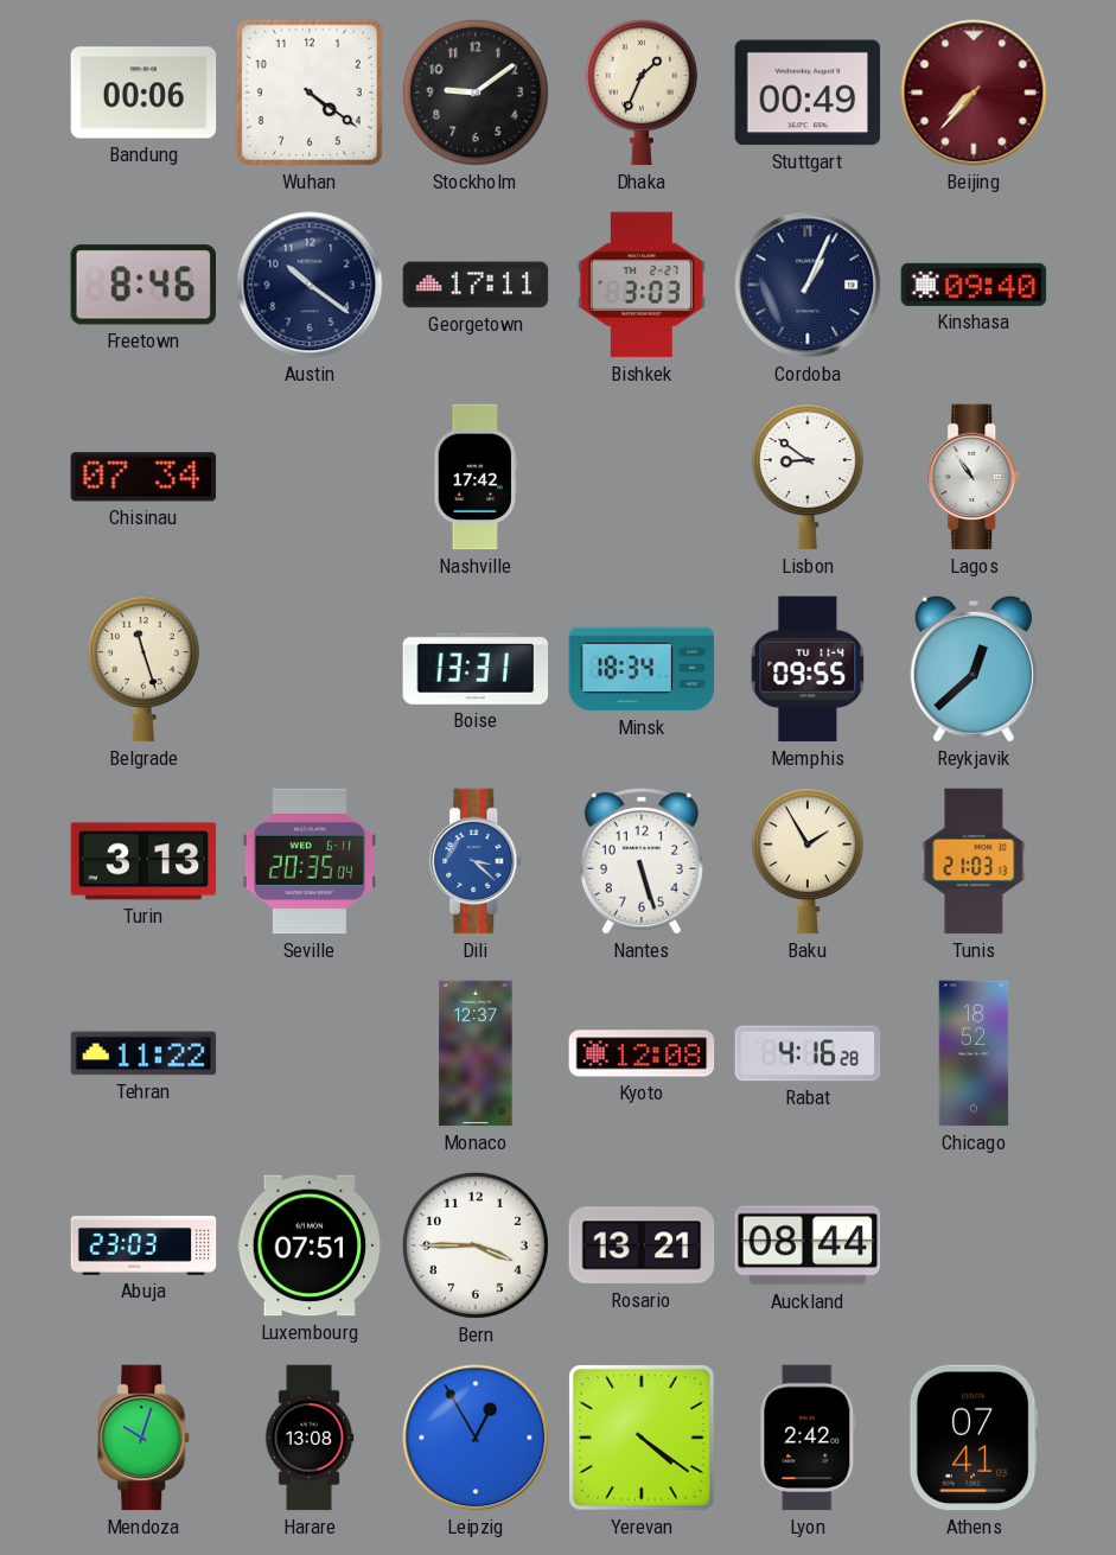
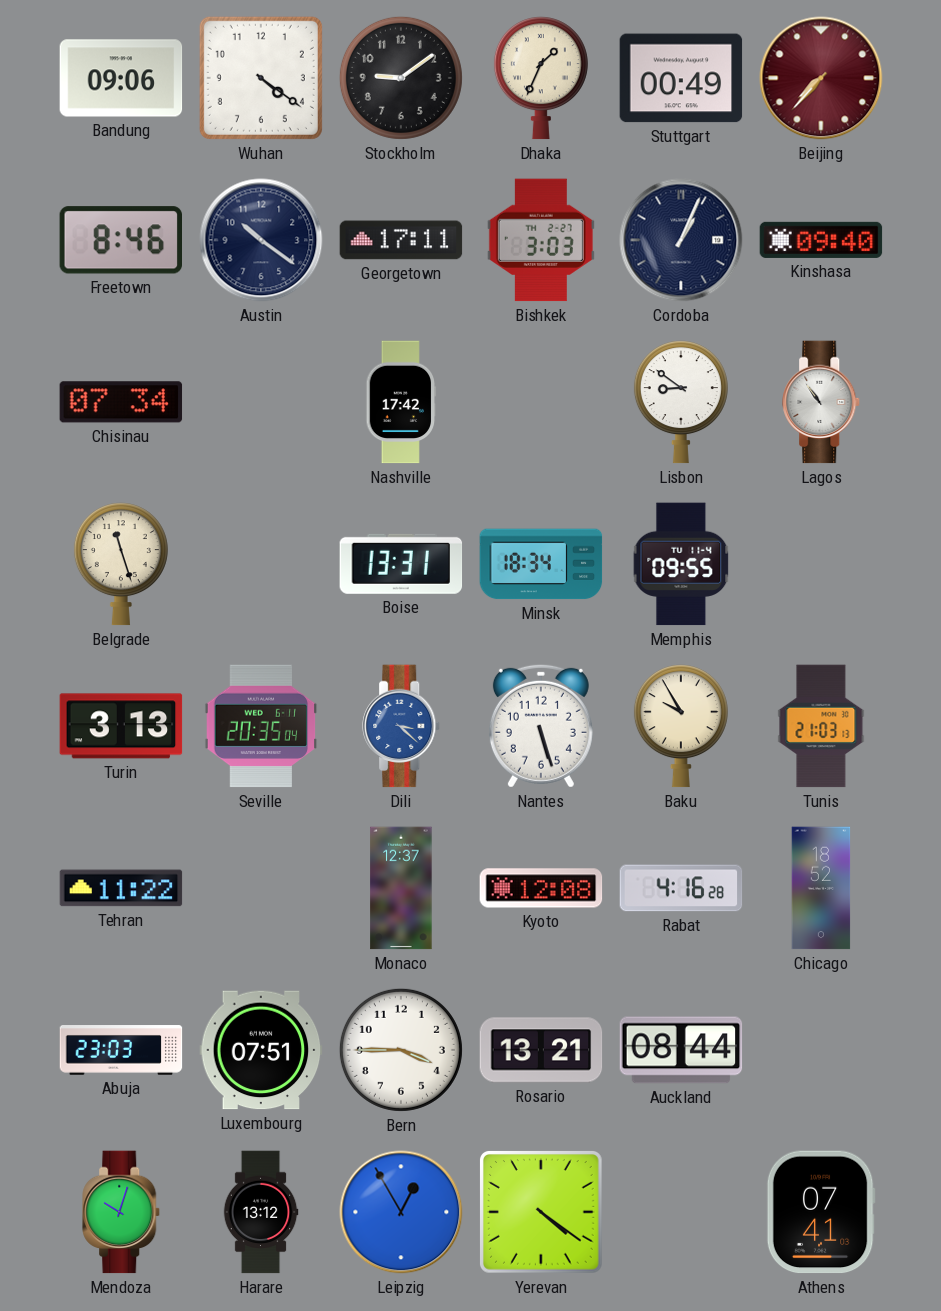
Bandung: 00:06 -> 09:06 (121, 78)
Reykjavik: 12:38 -> none (974, 669)
Baku: 1:55 -> 9:55 (681, 726)
Harare: 13:08 -> 13:12 (261, 1212)
Lyon: 2:42 -> none (808, 1438)
